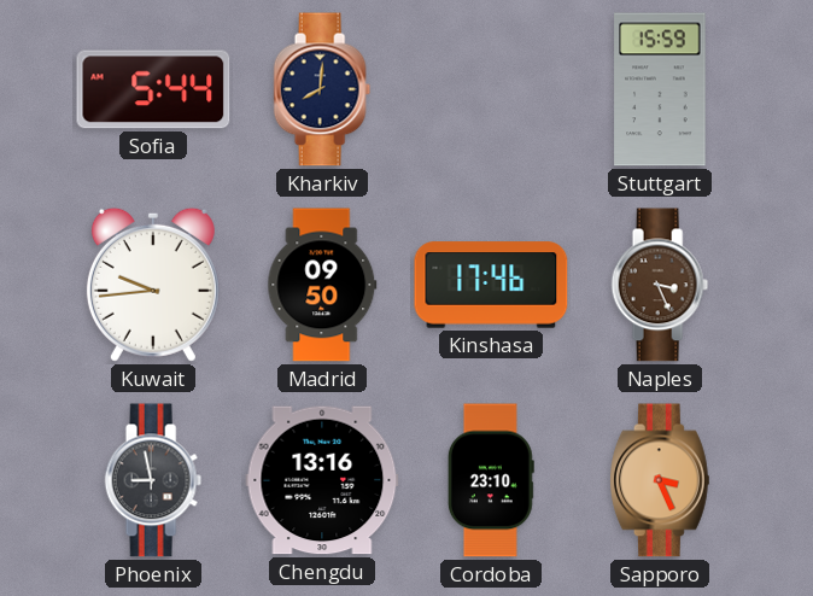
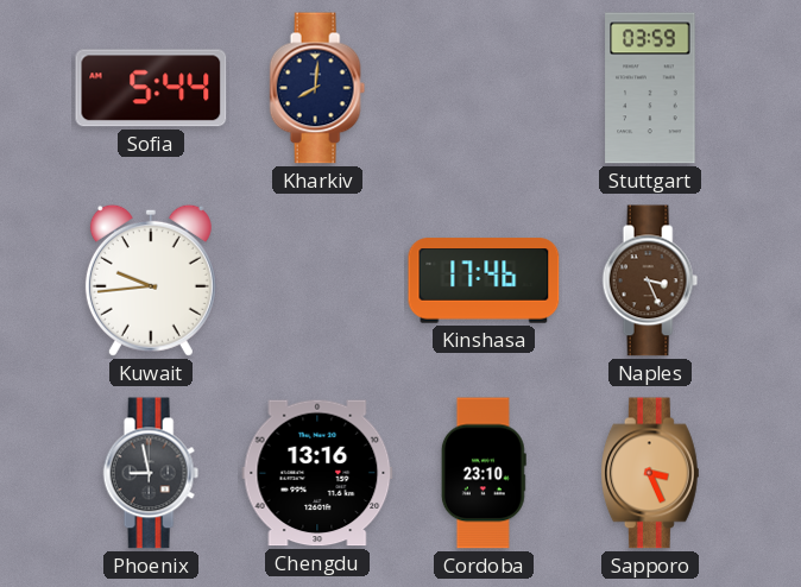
Stuttgart: 15:59 -> 03:59 (650, 88)
Madrid: 09:50 -> none (322, 285)
